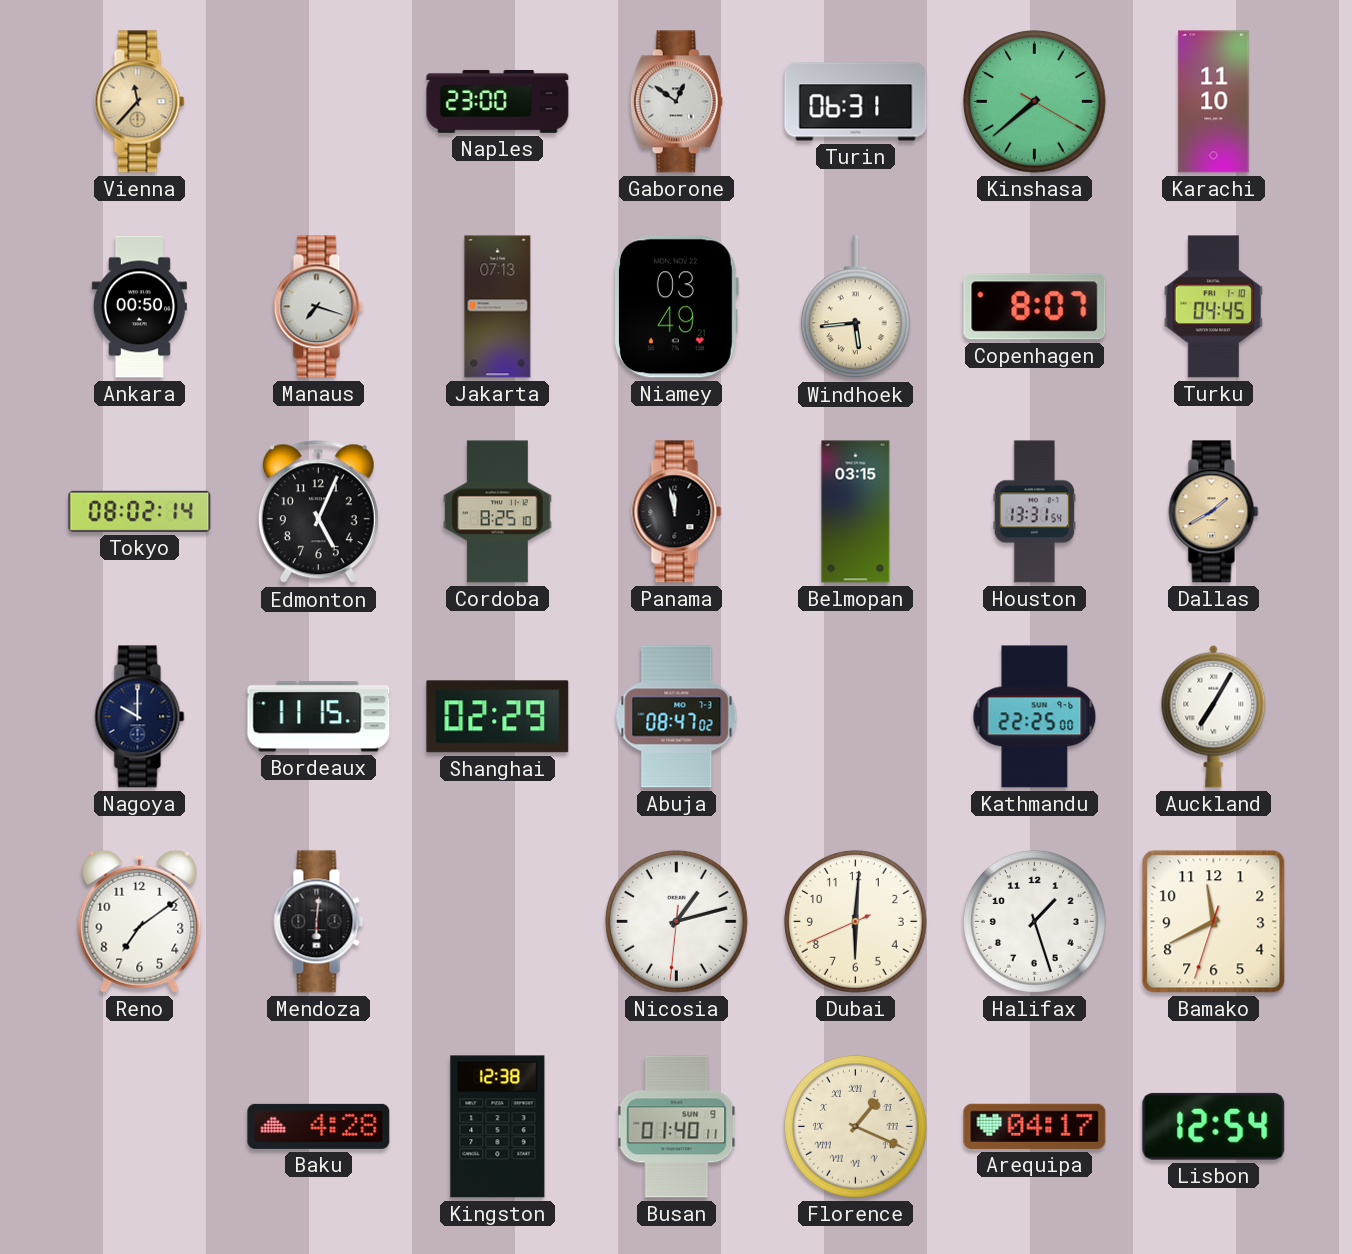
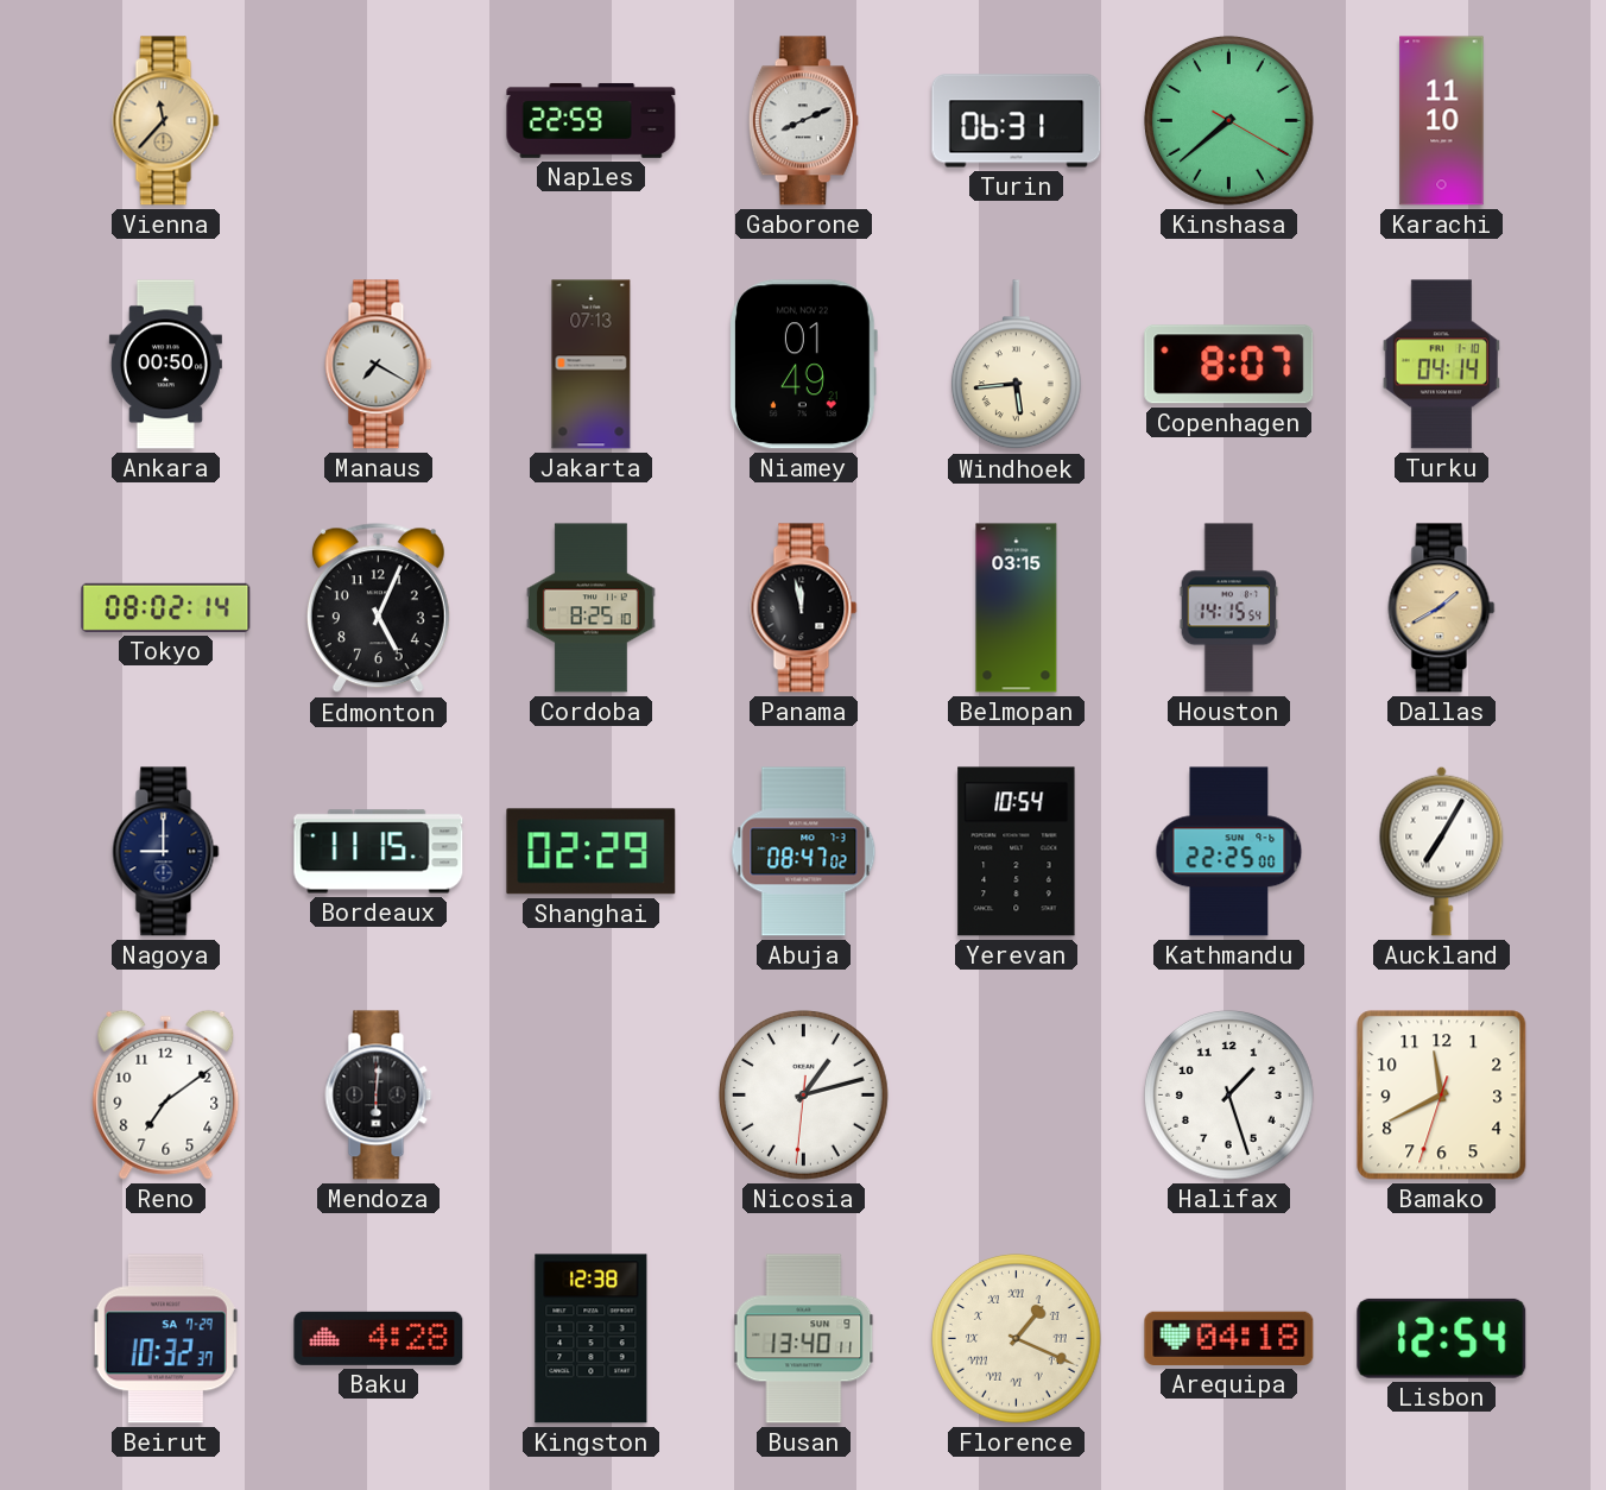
Naples: 23:00 -> 22:59 (592, 120)
Gaborone: 12:51 -> 8:11 (803, 121)
Manaus: 7:18 -> 7:20 (379, 365)
Niamey: 03:49 -> 01:49 (803, 365)
Turku: 04:45 -> 04:14 (1441, 365)
Houston: 13:31 -> 14:15 (1229, 608)
Nagoya: 10:00 -> 9:00 (166, 852)
Yerevan: none -> 10:54 (1017, 852)
Dubai: 6:00 -> none (856, 922)
Beirut: none -> 10:32 (165, 1339)
Busan: 01:40 -> 13:40 (804, 1339)
Arequipa: 04:17 -> 04:18 (1229, 1338)
